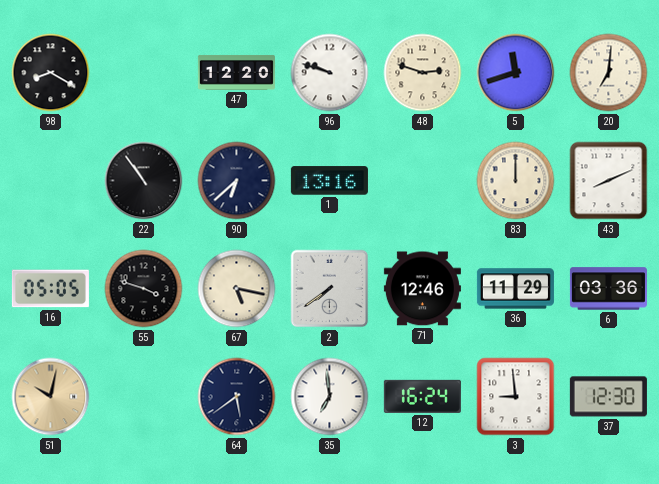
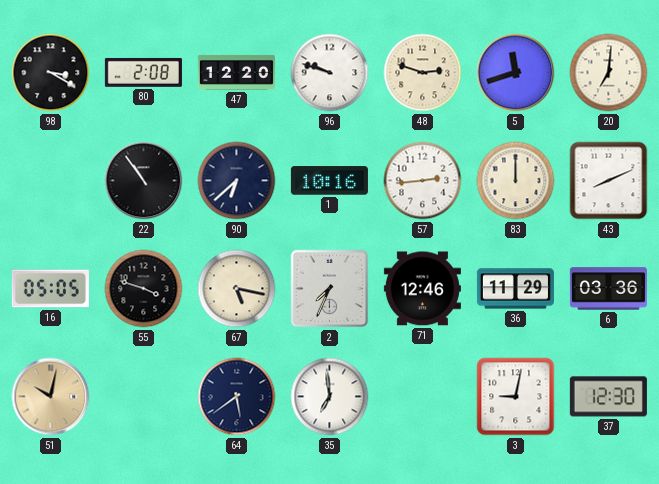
98: 8:20 -> 3:20 (51, 73)
80: none -> 2:08 (143, 73)
1: 13:16 -> 10:16 (329, 181)
57: none -> 2:44 (423, 181)
2: 7:39 -> 7:34 (330, 289)
12: 16:24 -> none (422, 396)
3: 8:59 -> 9:02 (516, 397)
